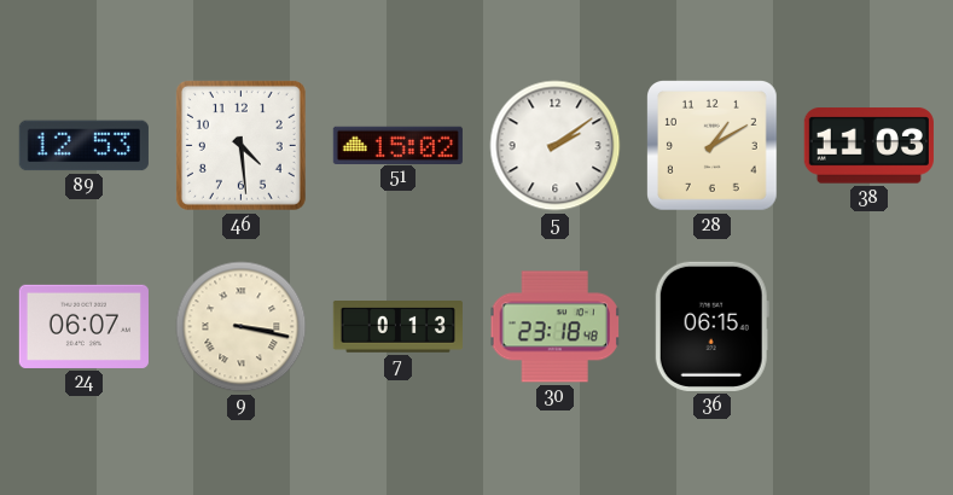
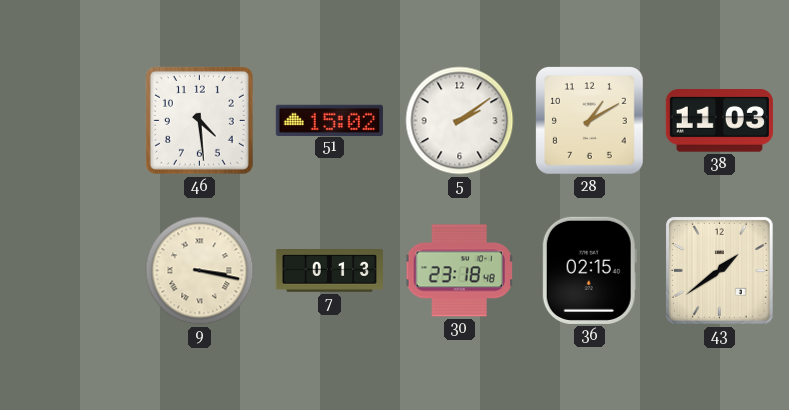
89: 12:53 -> none (83, 146)
24: 06:07 -> none (83, 326)
36: 06:15 -> 02:15 (589, 270)
43: none -> 1:39 (719, 270)
